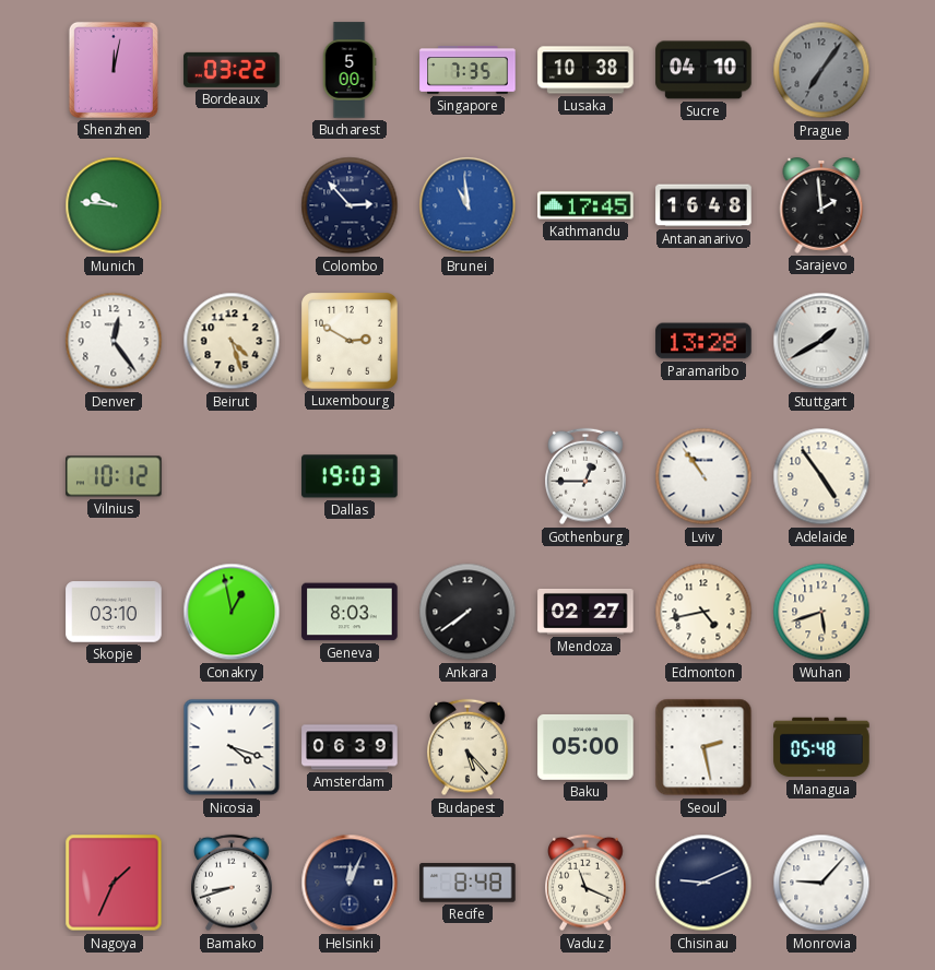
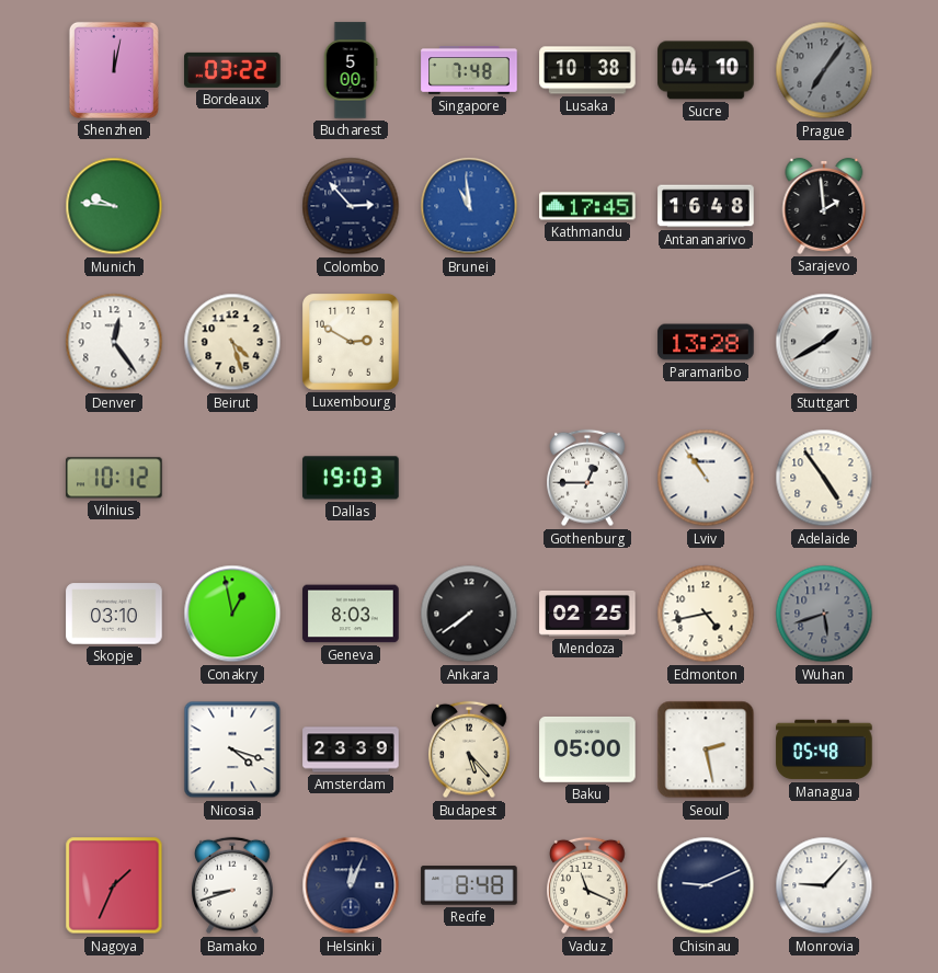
Singapore: 7:35 -> 7:48 (469, 70)
Mendoza: 02:27 -> 02:25 (587, 614)
Wuhan dial: cream -> grey (824, 614)
Amsterdam: 06:39 -> 23:39 (351, 749)
